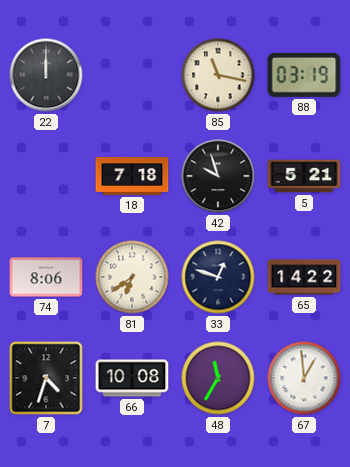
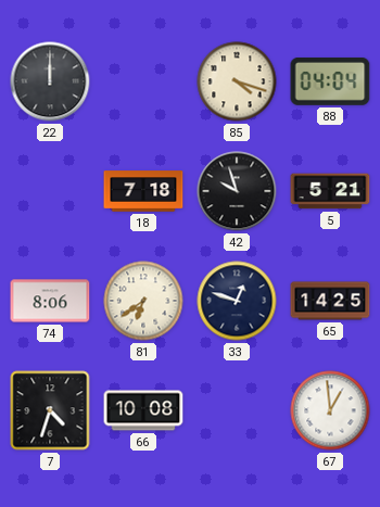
85: 11:17 -> 4:18 (237, 81)
88: 03:19 -> 04:04 (330, 81)
65: 14:22 -> 14:25 (330, 301)
48: 11:35 -> none (218, 378)
